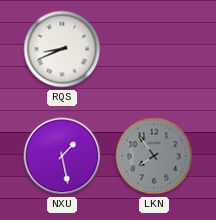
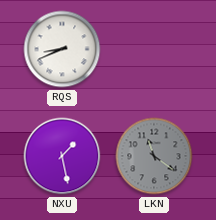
LKN: 7:54 -> 11:21 (154, 156)
